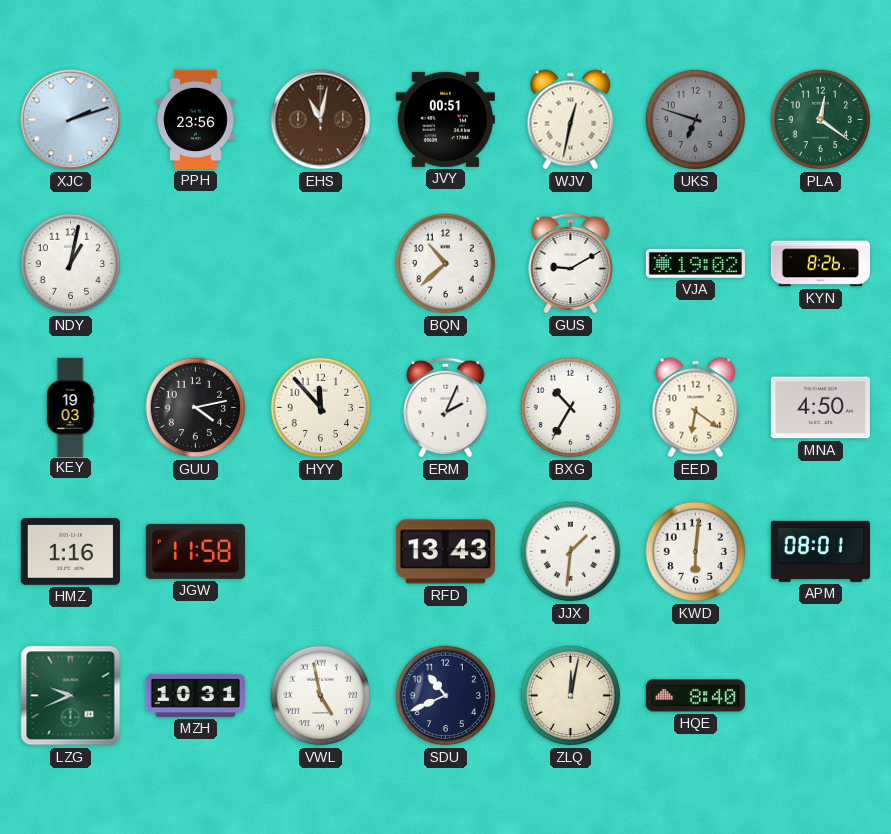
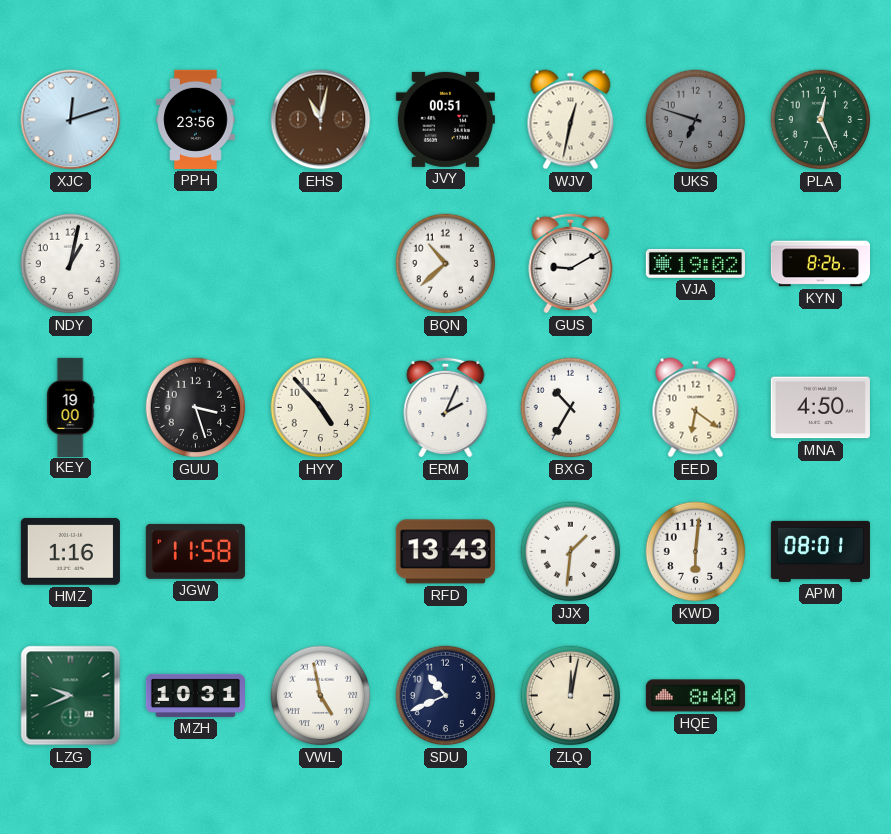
XJC: 2:12 -> 12:12 (71, 120)
PLA: 12:21 -> 12:26 (821, 120)
KEY: 19:03 -> 19:00 (70, 407)
GUU: 4:13 -> 3:27 (196, 408)
HYY: 11:53 -> 4:53 (321, 408)
